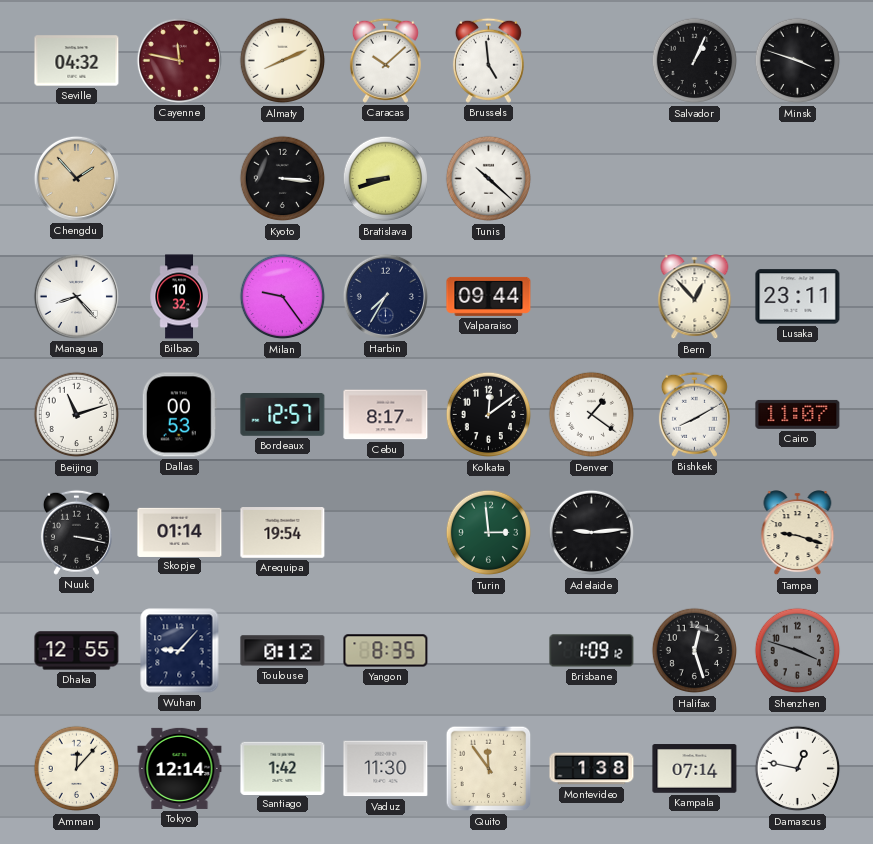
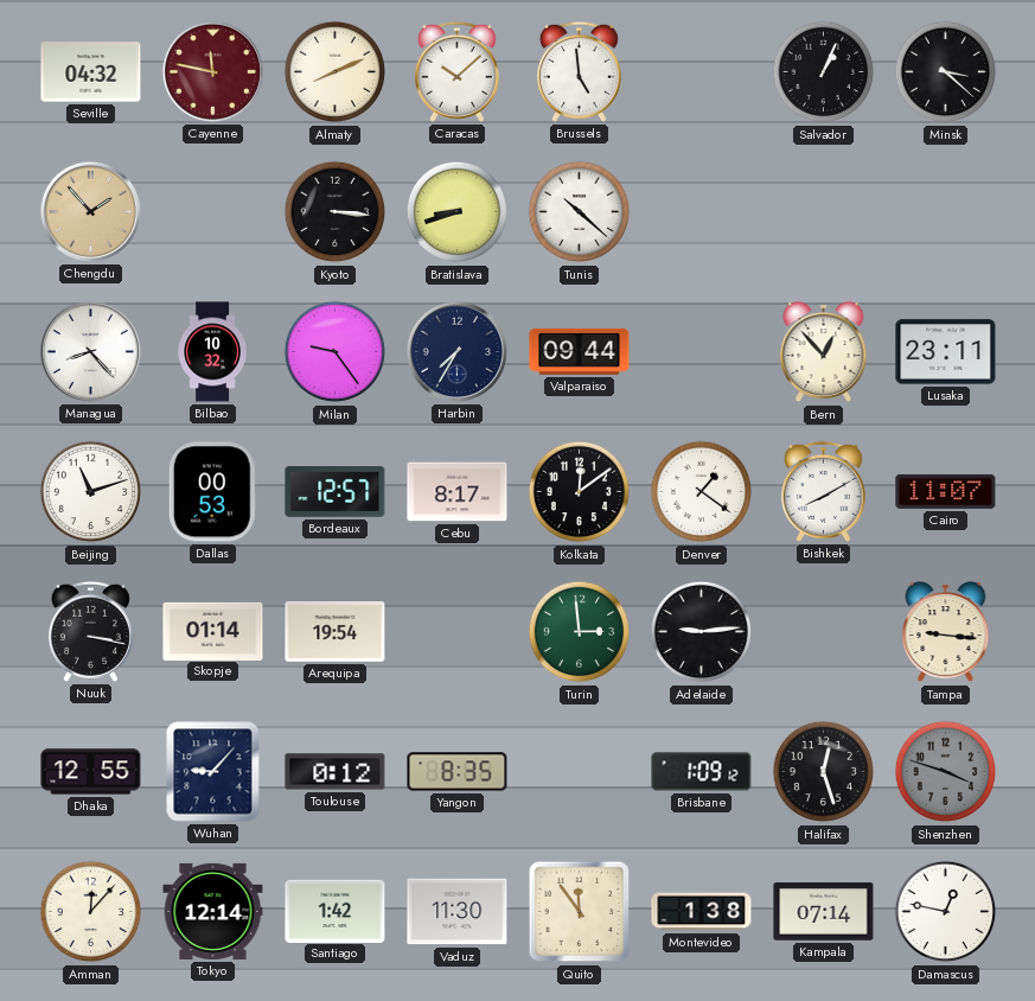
Minsk: 3:48 -> 3:22 (946, 72)
Tampa: 9:18 -> 9:16 (946, 632)
